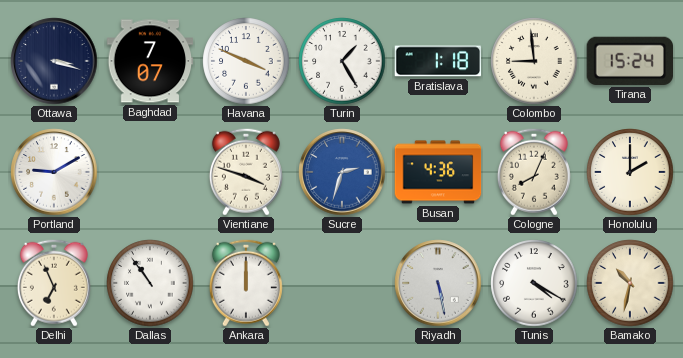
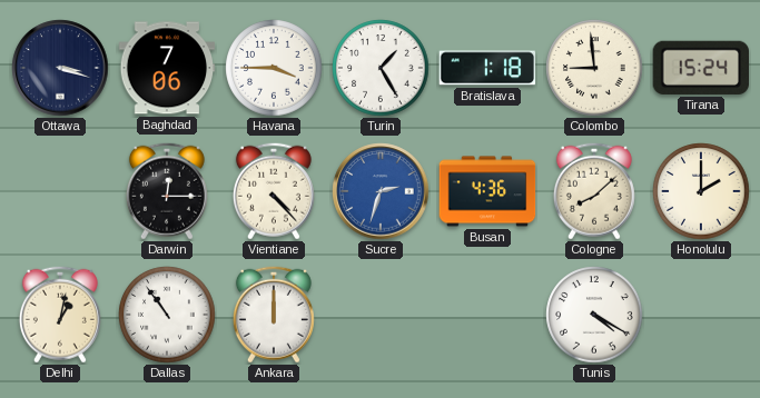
Baghdad: 7:07 -> 7:06 (167, 68)
Havana: 3:49 -> 3:45 (274, 68)
Portland: 9:10 -> none (54, 172)
Darwin: none -> 12:15 (167, 191)
Vientiane: 3:48 -> 4:23 (274, 191)
Cologne: 8:04 -> 8:08 (594, 191)
Delhi: 6:56 -> 1:02 (60, 315)
Riyadh: 5:28 -> none (438, 283)
Bamako: 10:32 -> none (630, 283)
